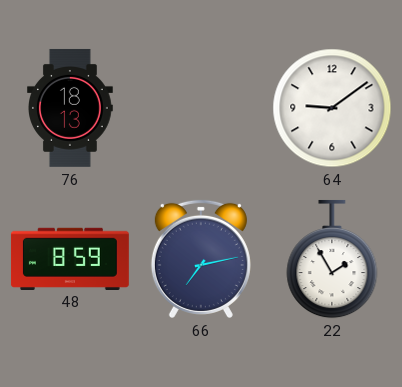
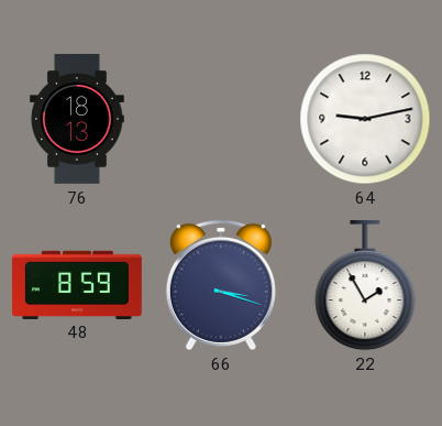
64: 9:09 -> 9:13 (365, 119)
66: 7:13 -> 3:18 (221, 285)
